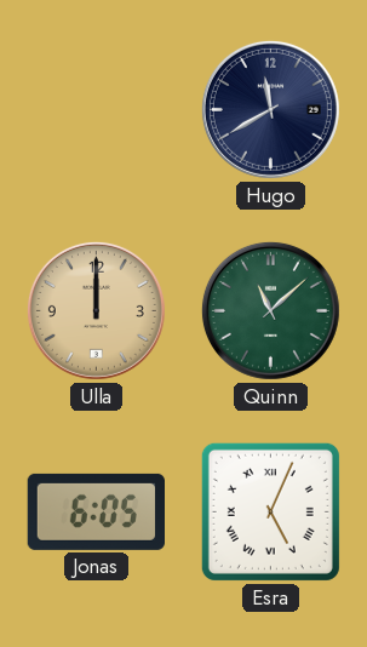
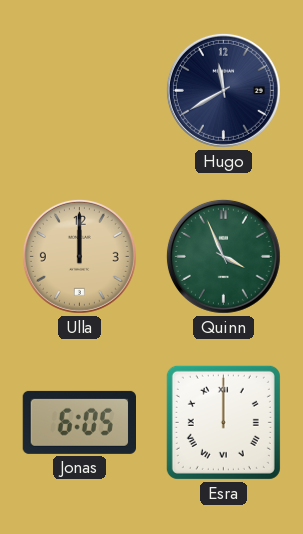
Quinn: 11:08 -> 3:56 (223, 256)
Esra: 5:04 -> 12:00 (223, 422)
